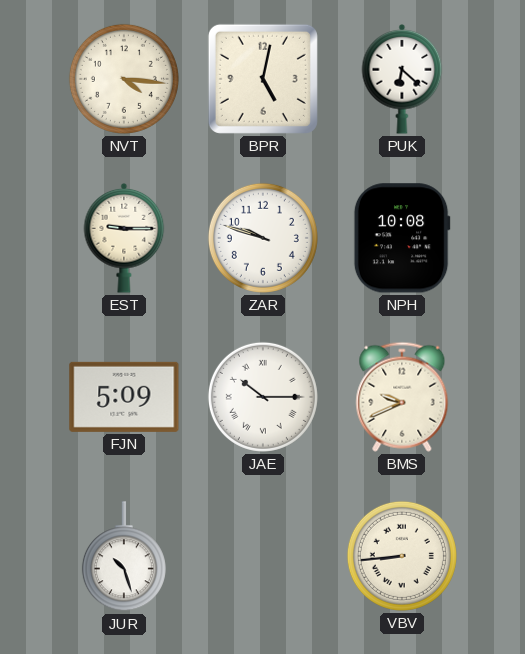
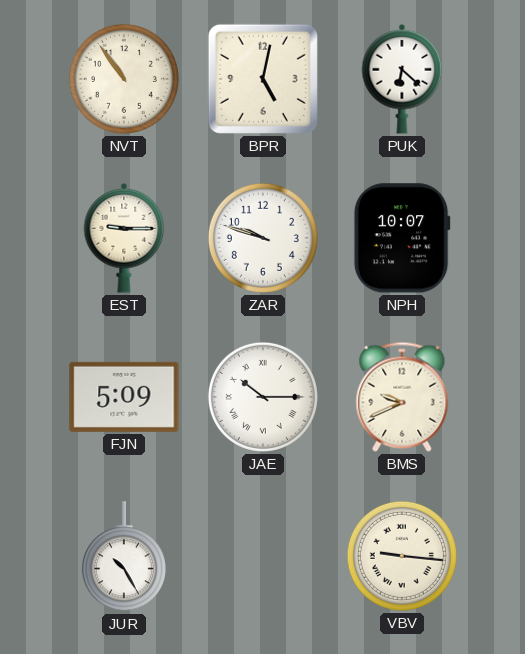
NVT: 4:16 -> 10:54 (124, 79)
NPH: 10:08 -> 10:07 (402, 238)
JUR: 10:27 -> 10:25 (124, 557)
VBV: 8:44 -> 9:16 (402, 556)
